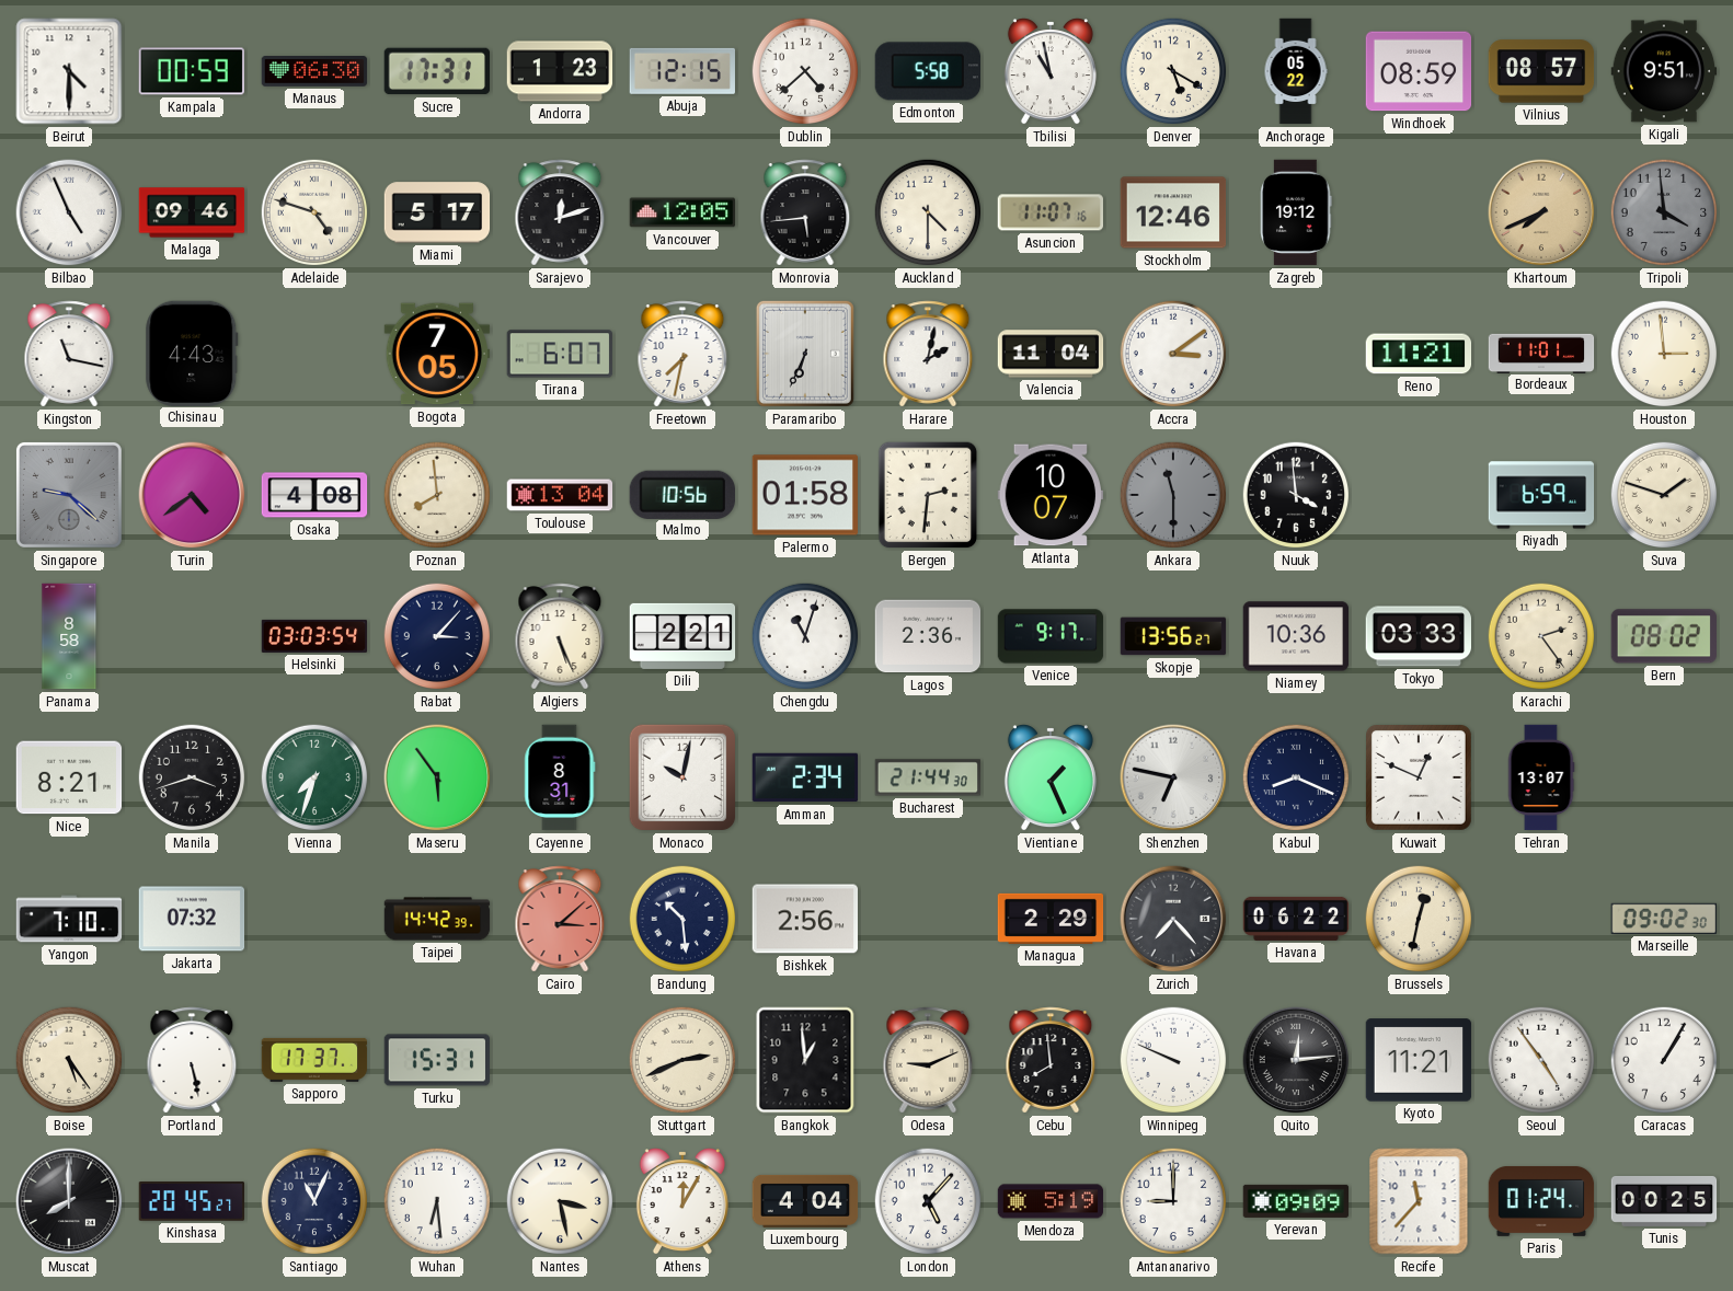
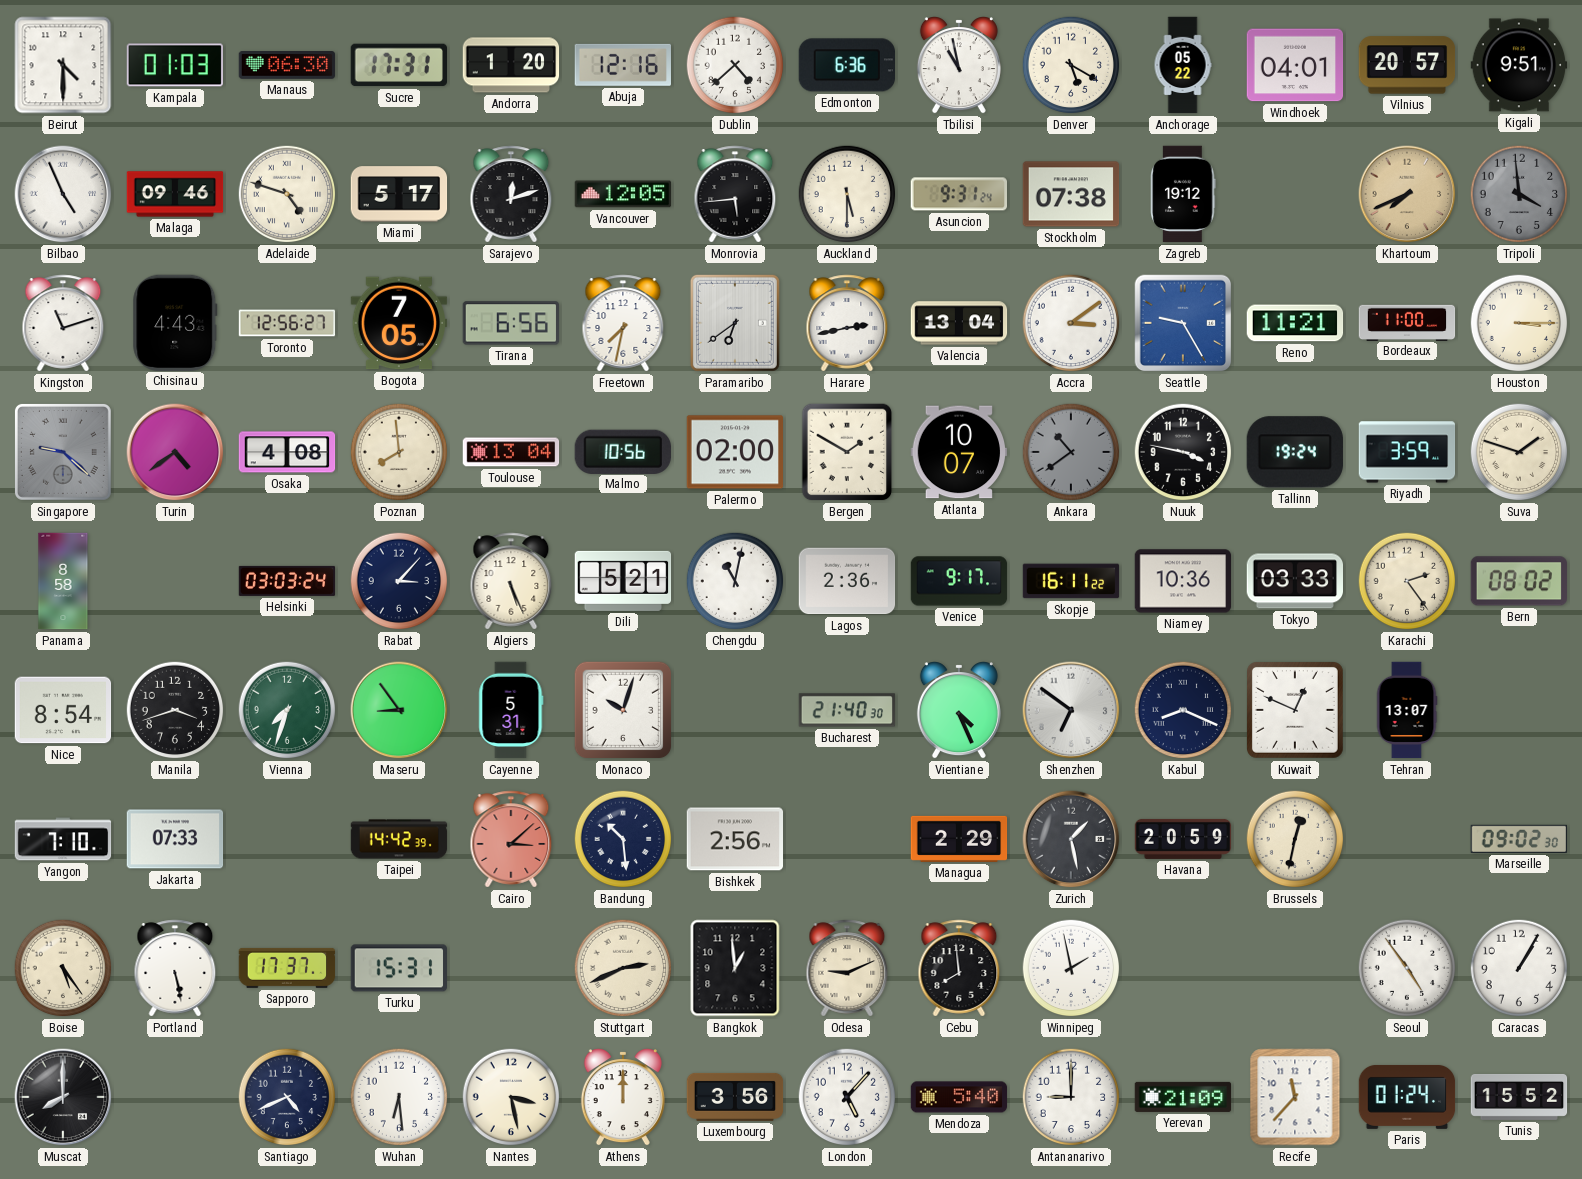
Kampala: 00:59 -> 01:03 (174, 65)
Andorra: 1:23 -> 1:20 (511, 65)
Abuja: 12:15 -> 12:16 (623, 65)
Edmonton: 5:58 -> 6:36 (846, 65)
Windhoek: 08:59 -> 04:01 (1295, 65)
Vilnius: 08:57 -> 20:57 (1407, 65)
Auckland: 4:30 -> 5:30 (847, 194)
Asuncion: 11:07 -> 9:31 (958, 194)
Stockholm: 12:46 -> 07:38 (1071, 194)
Kingston: 11:17 -> 11:12 (63, 323)
Toronto: none -> 12:56 (287, 323)
Tirana: 6:07 -> 6:56 (510, 323)
Paramaribo: 6:34 -> 6:39 (735, 323)
Harare: 2:02 -> 2:43 (847, 323)
Valencia: 11:04 -> 13:04 (959, 323)
Seattle: none -> 9:25 (1183, 323)
Bordeaux: 11:01 -> 11:00 (1407, 322)
Houston: 2:59 -> 3:15 (1519, 323)
Palermo: 01:58 -> 02:00 (735, 452)
Bergen: 2:31 -> 1:50 (847, 452)
Ankara: 11:30 -> 10:39 (1071, 452)
Nuuk: 3:59 -> 3:47 (1183, 452)
Tallinn: none -> 19:24 (1295, 452)
Riyadh: 6:59 -> 3:59 (1407, 452)
Helsinki: 03:03:54 -> 03:03:24 (287, 581)
Dili: 2:21 -> 5:21 (623, 581)
Chengdu: 11:03 -> 11:02 (735, 581)
Skopje: 13:56 -> 16:11 (1071, 581)
Nice: 8:21 -> 8:54 (63, 710)
Maseru: 5:54 -> 8:54 (399, 710)
Cayenne: 8:31 -> 5:31 (511, 710)
Monaco: 10:02 -> 10:03 (623, 710)
Amman: 2:34 -> none (805, 777)
Bucharest: 21:44 -> 21:40 (847, 710)
Vientiane: 1:26 -> 4:26 (959, 710)
Shenzhen: 6:47 -> 6:51 (1071, 710)
Jakarta: 07:32 -> 07:33 (175, 839)
Zurich: 7:23 -> 1:28 (1071, 839)
Havana: 06:22 -> 20:59 (1183, 839)
Winnipeg: 9:49 -> 1:58 (1071, 968)
Quito: 12:14 -> none (1296, 1060)
Kyoto: 11:21 -> none (1419, 1060)
Kinshasa: 20:45 -> none (192, 1202)
Santiago: 11:04 -> 4:41 (287, 1097)
Athens: 12:05 -> 12:00 (623, 1097)
Luxembourg: 4:04 -> 3:56 (735, 1097)
Mendoza: 5:19 -> 5:40 (959, 1097)
Yerevan: 09:09 -> 21:09 (1183, 1097)
Tunis: 00:25 -> 15:52 (1519, 1097)
